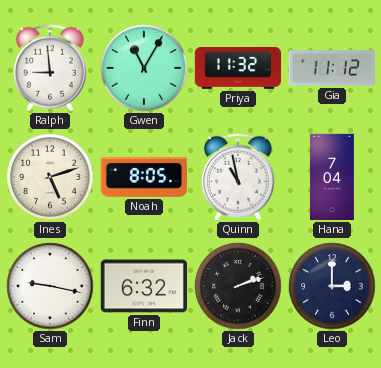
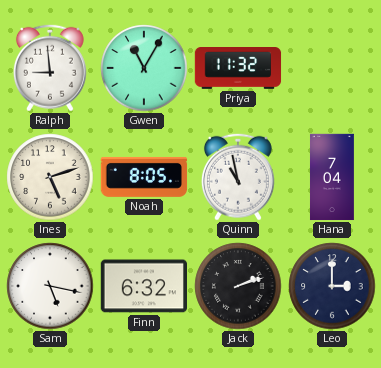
Gia: 11:12 -> none (331, 68)
Sam: 9:17 -> 5:17 (50, 286)
